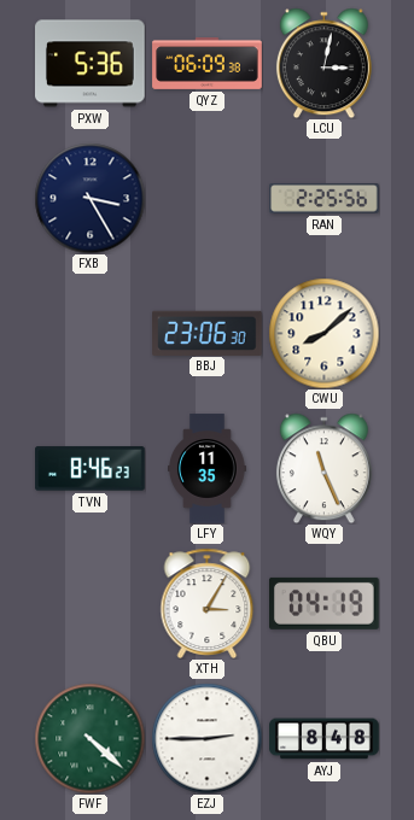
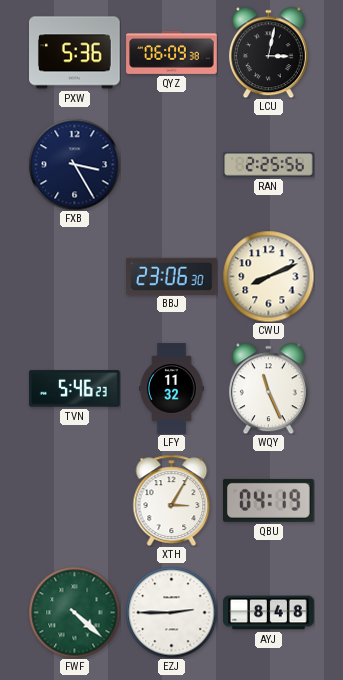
CWU: 8:08 -> 8:11 (268, 276)
TVN: 8:46 -> 5:46 (75, 389)
LFY: 11:35 -> 11:32 (172, 389)
